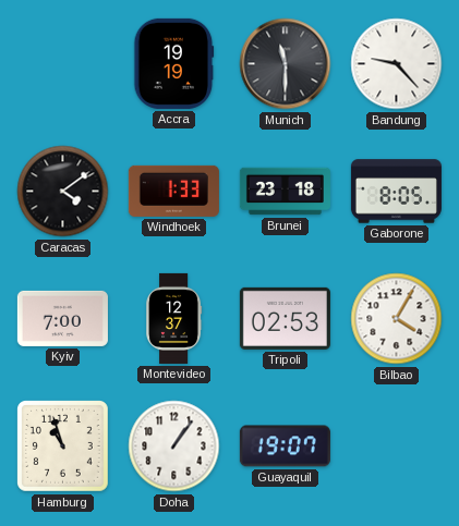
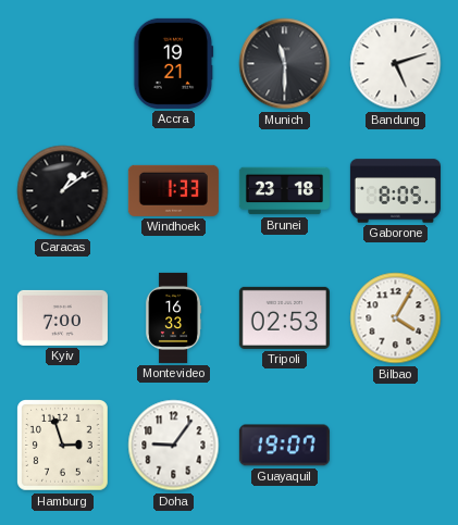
Accra: 19:19 -> 19:21 (174, 63)
Bandung: 9:23 -> 5:12 (396, 64)
Caracas: 4:09 -> 1:09 (63, 191)
Montevideo: 12:37 -> 16:33 (174, 317)
Hamburg: 10:57 -> 2:57 (63, 446)
Doha: 1:06 -> 9:06 (174, 446)
